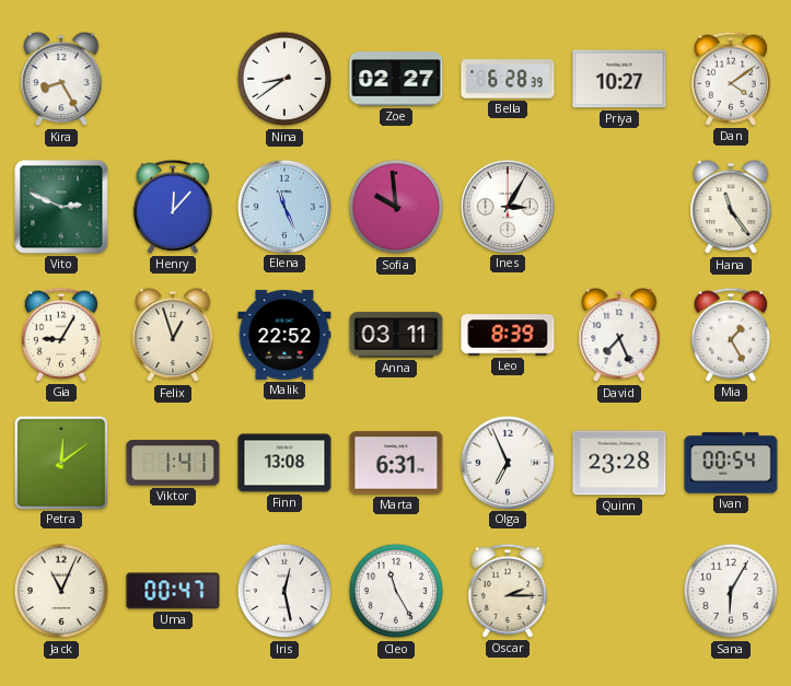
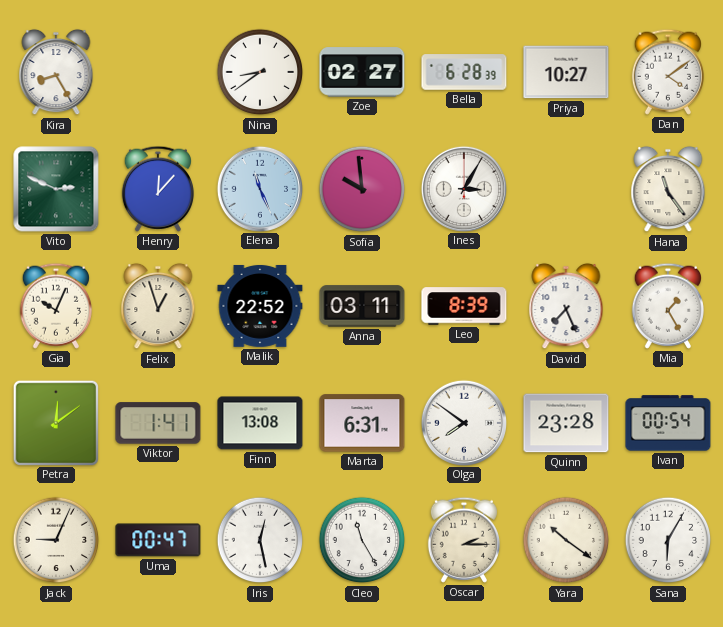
Gia: 9:05 -> 10:04 (56, 306)
Olga: 6:56 -> 7:51 (463, 422)
Jack: 11:04 -> 9:04 (56, 540)
Yara: none -> 10:21 (566, 540)
